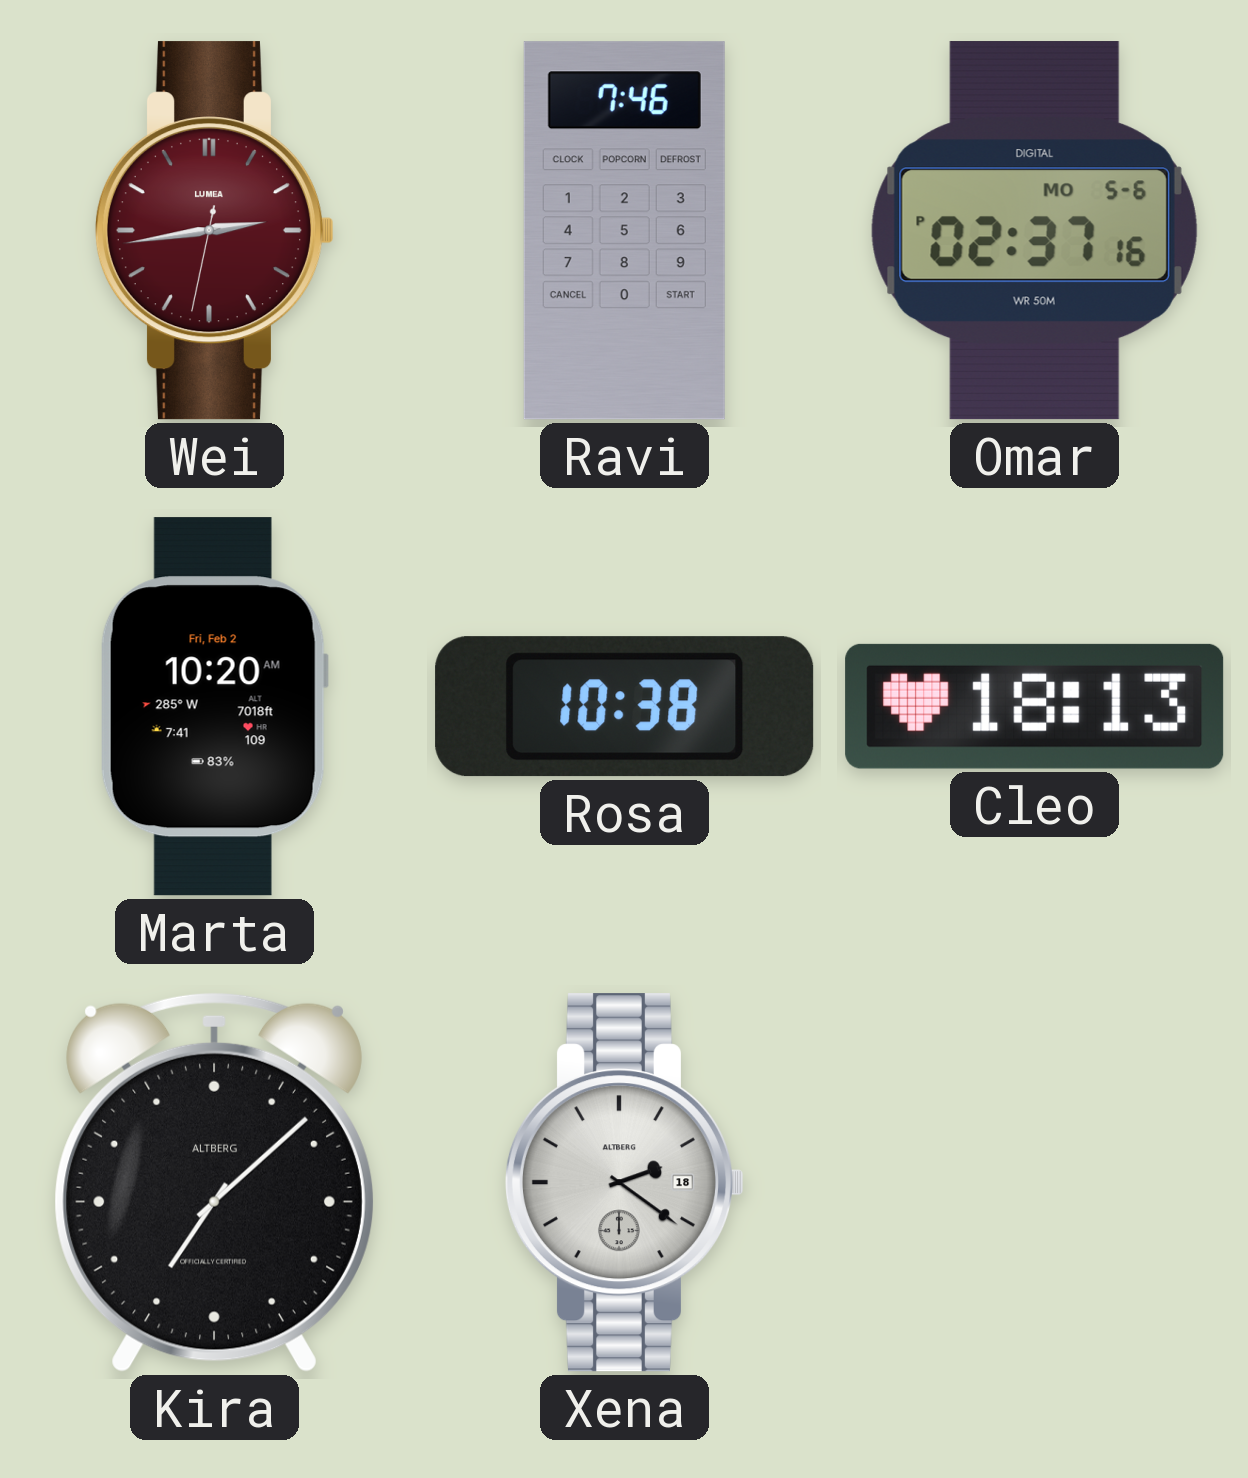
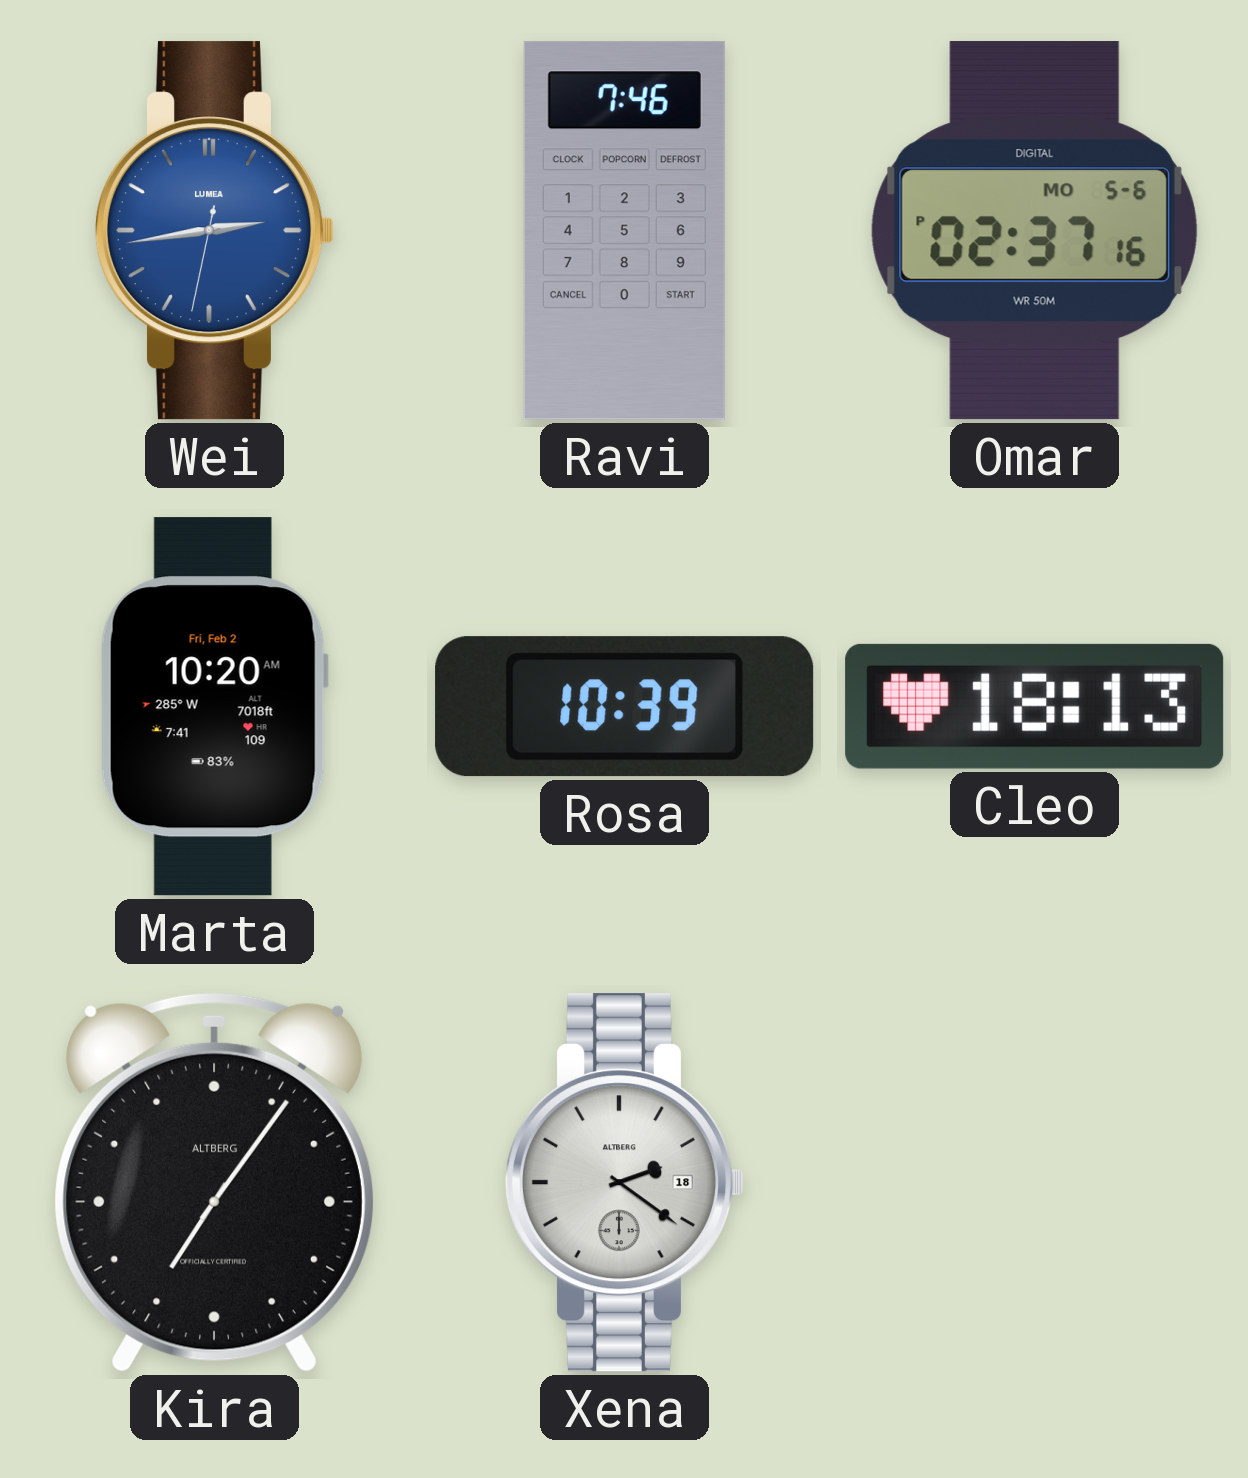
Wei dial: burgundy -> blue (214, 231)
Rosa: 10:38 -> 10:39 (625, 707)
Kira: 7:08 -> 7:06 (214, 1182)
